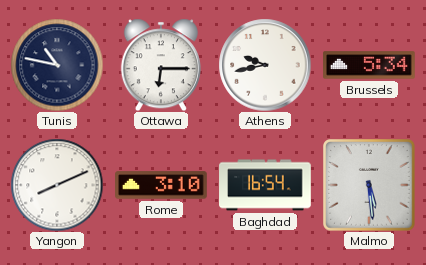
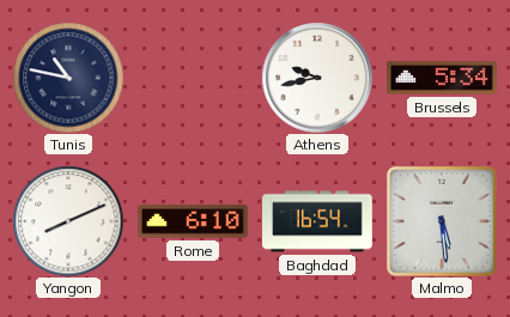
Ottawa: 6:15 -> none (161, 65)
Rome: 3:10 -> 6:10 (194, 221)
